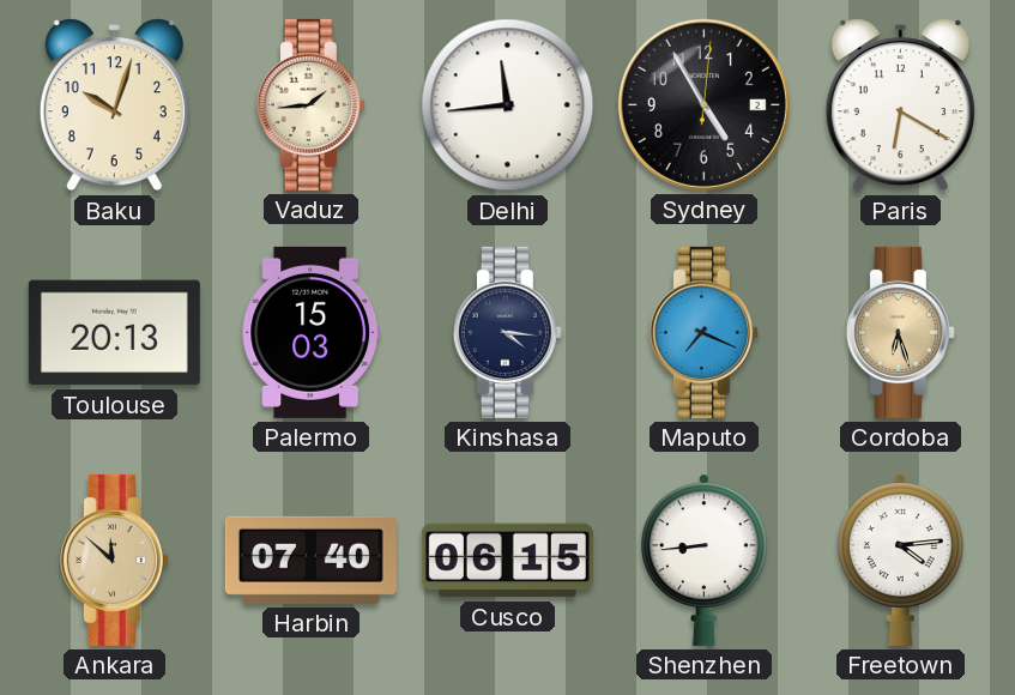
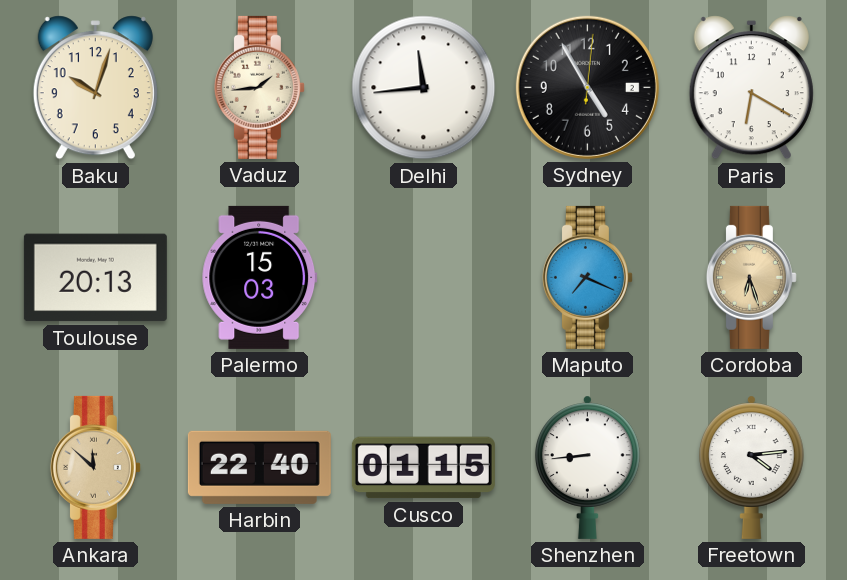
Kinshasa: 4:16 -> none (507, 332)
Harbin: 07:40 -> 22:40 (259, 467)
Cusco: 06:15 -> 01:15 (423, 468)
